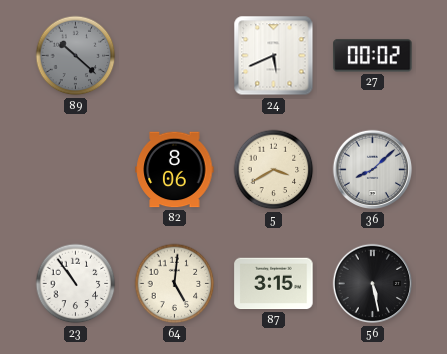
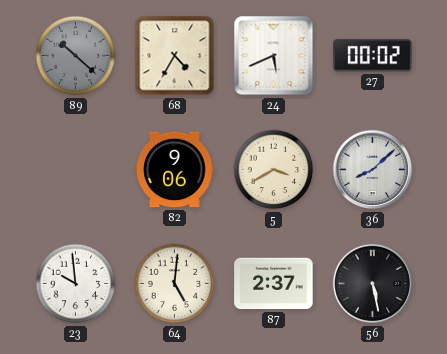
68: none -> 4:35 (175, 56)
82: 8:06 -> 9:06 (175, 170)
23: 10:54 -> 9:59 (76, 284)
87: 3:15 -> 2:37 (274, 284)
